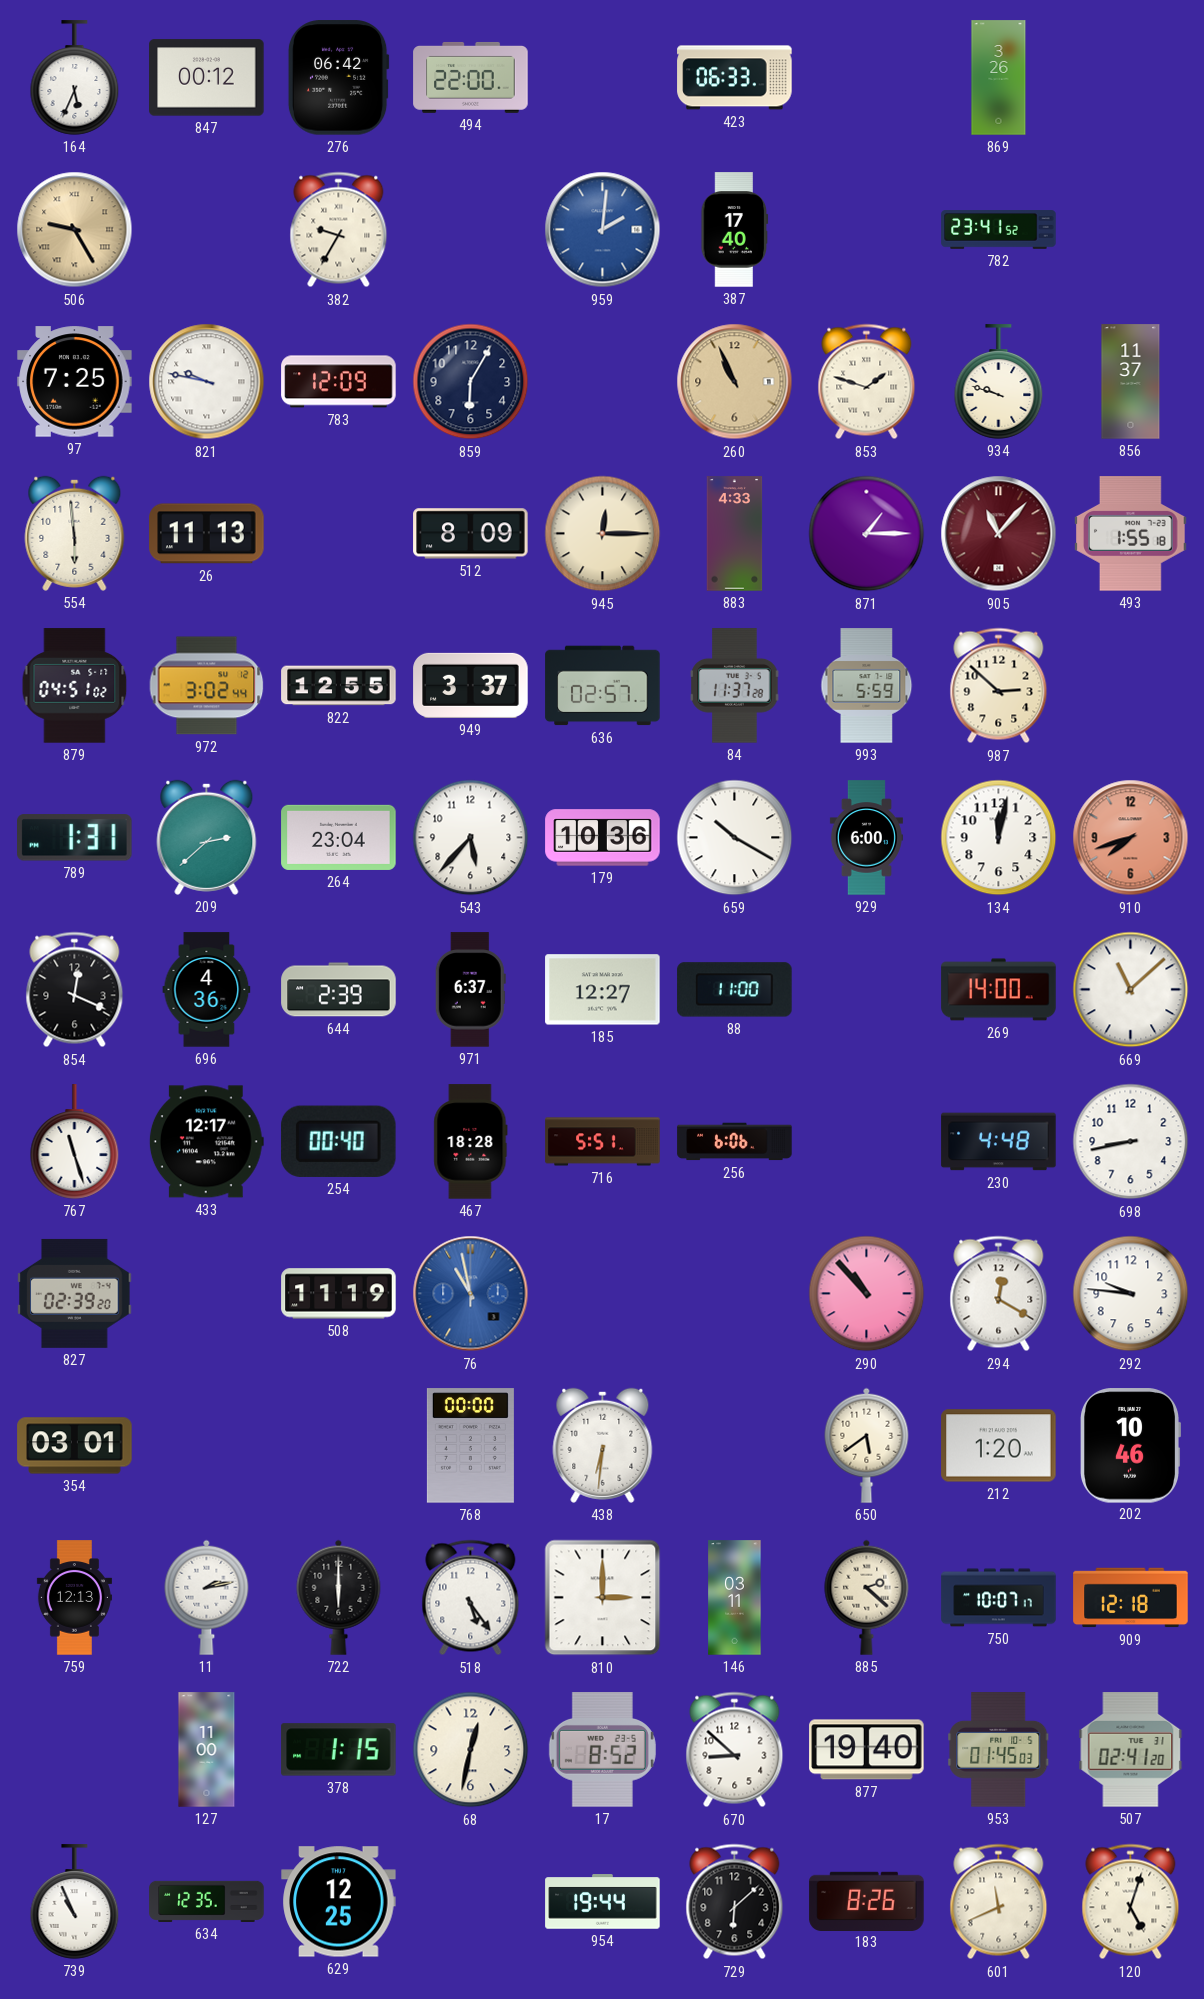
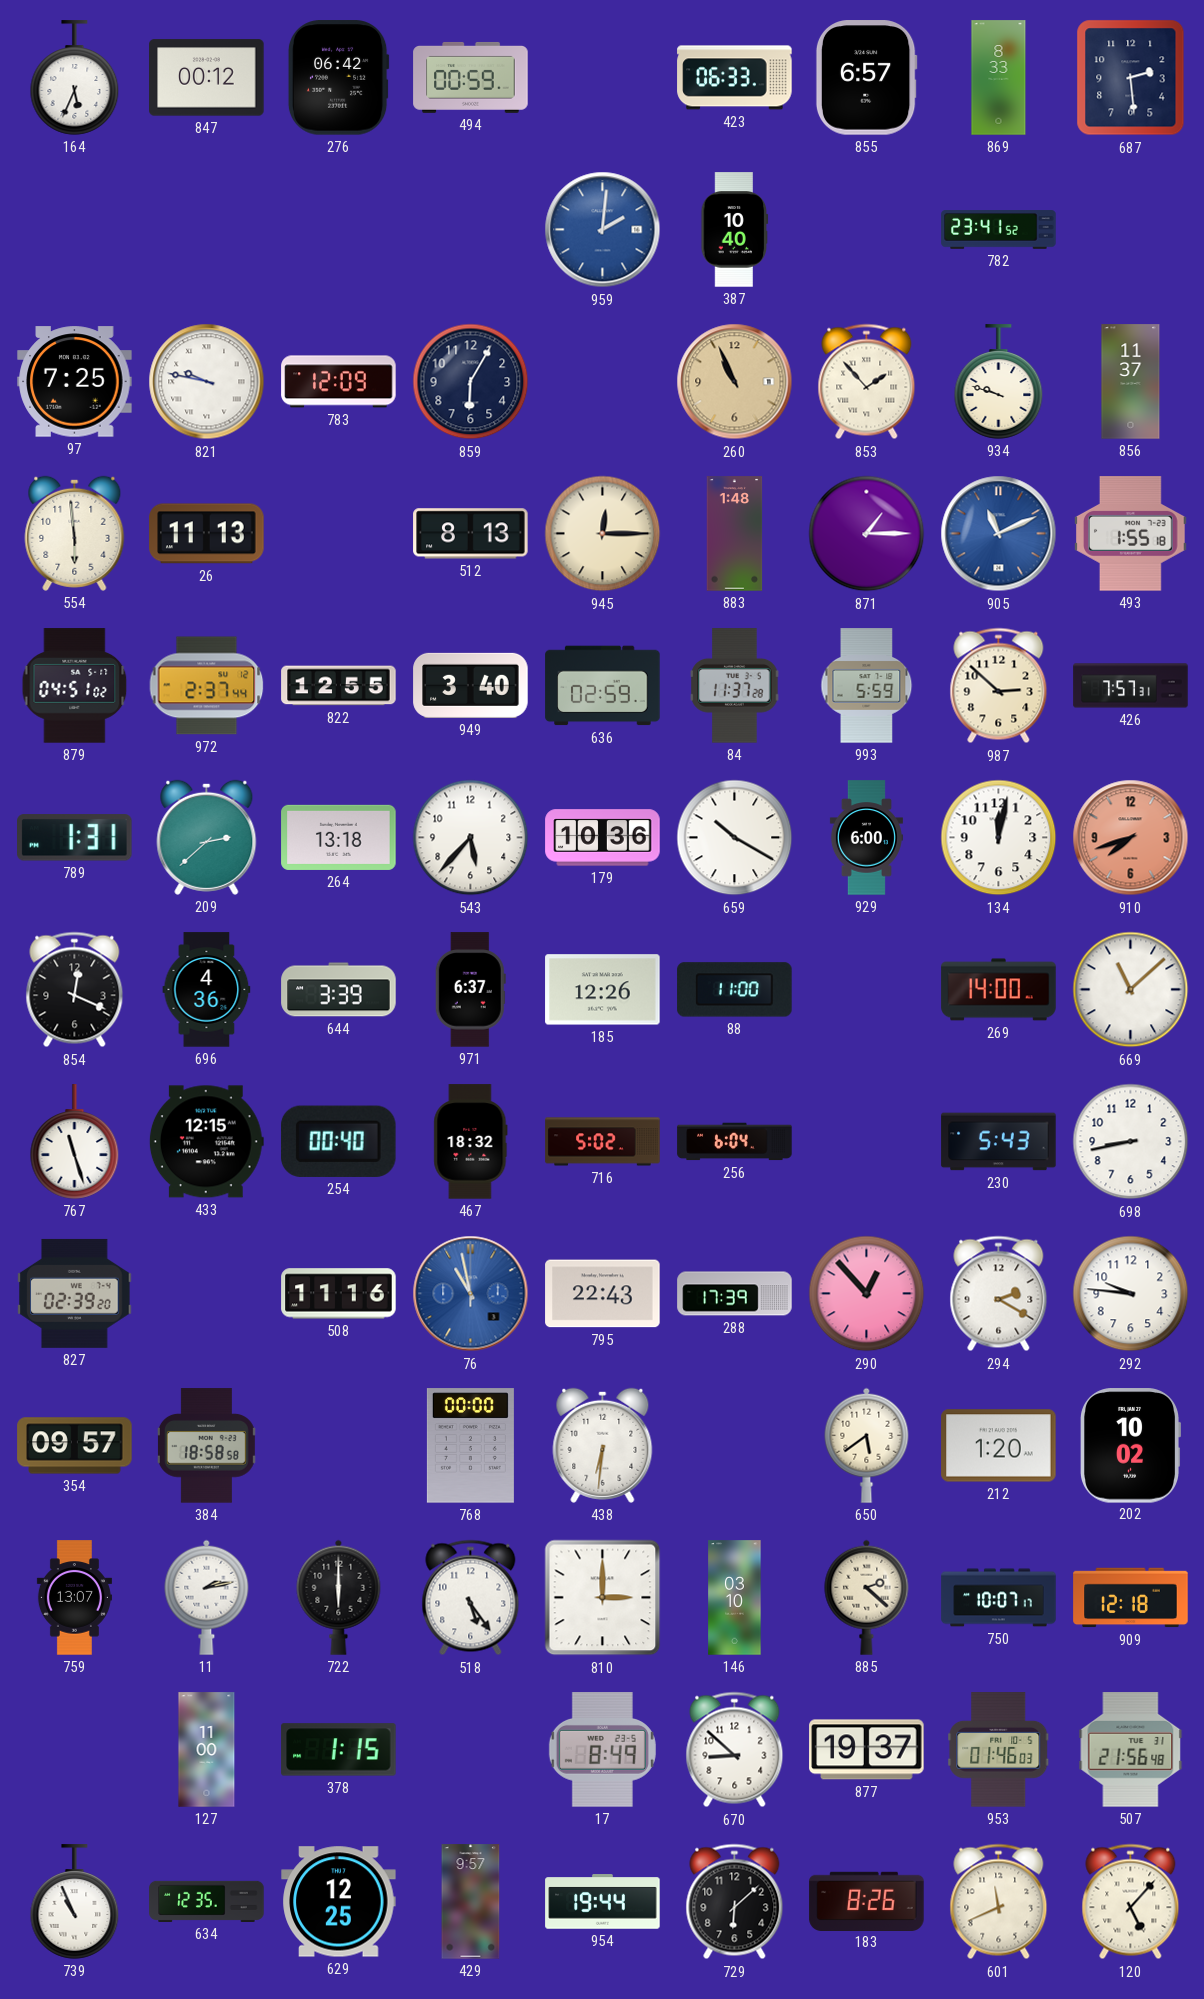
494: 22:00 -> 00:59 (471, 77)
855: none -> 6:57 (866, 78)
869: 3:26 -> 8:33 (999, 78)
687: none -> 2:29 (1131, 78)
506: 9:25 -> none (75, 230)
382: 9:35 -> none (339, 230)
387: 17:40 -> 10:40 (735, 230)
853: 1:48 -> 1:53 (867, 382)
512: 8:09 -> 8:13 (471, 534)
883: 4:33 -> 1:48 (735, 534)
905: 11:07 -> 11:11 (999, 534)
905 dial: burgundy -> blue (999, 534)
972: 3:02 -> 2:37 (207, 686)
949: 3:37 -> 3:40 (471, 685)
636: 02:57 -> 02:59 (603, 686)
426: none -> 7:57 (1131, 686)
264: 23:04 -> 13:18 (339, 837)
644: 2:39 -> 3:39 (339, 990)
185: 12:27 -> 12:26 (603, 990)
433: 12:17 -> 12:15 (206, 1142)
467: 18:28 -> 18:32 (471, 1142)
716: 5:51 -> 5:02 (603, 1142)
256: 6:06 -> 6:04 (735, 1142)
230: 4:48 -> 5:43 (999, 1142)
508: 11:19 -> 11:16 (339, 1294)
795: none -> 22:43 (603, 1294)
288: none -> 17:39 (735, 1294)
290: 10:53 -> 12:53 (867, 1294)
294: 12:20 -> 2:20 (999, 1294)
354: 03:01 -> 09:57 (75, 1446)
384: none -> 18:58 (206, 1446)
202: 10:46 -> 10:02 (1130, 1446)
759: 12:13 -> 13:07 (74, 1598)
146: 03:11 -> 03:10 (735, 1598)
68: 12:32 -> none (471, 1750)
17: 8:52 -> 8:49 (602, 1750)
877: 19:40 -> 19:37 (867, 1750)
953: 01:45 -> 01:46 (999, 1750)
507: 02:41 -> 21:56 (1131, 1750)
429: none -> 9:57 (471, 1902)
120: 5:03 -> 5:07 (1131, 1902)
